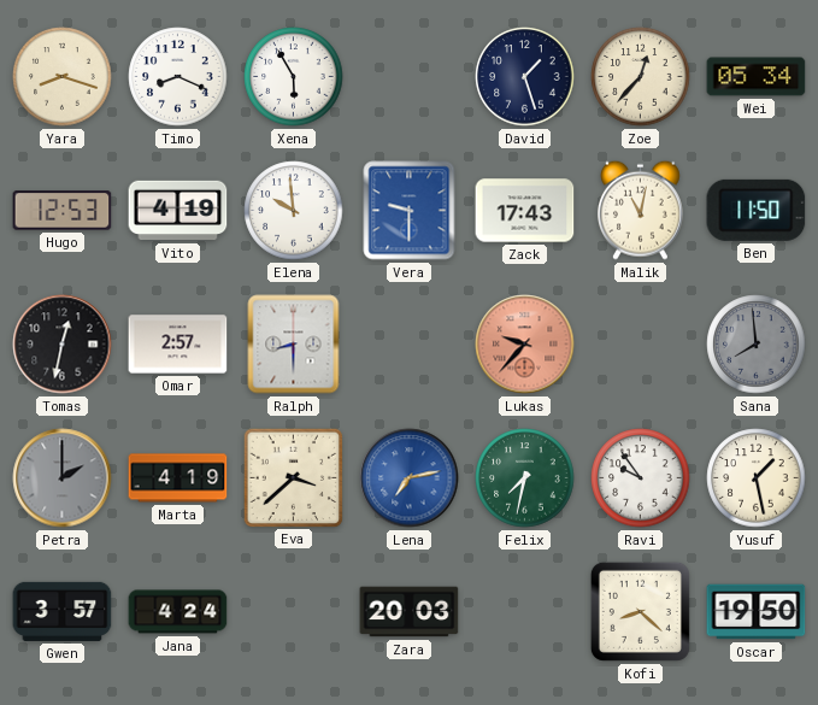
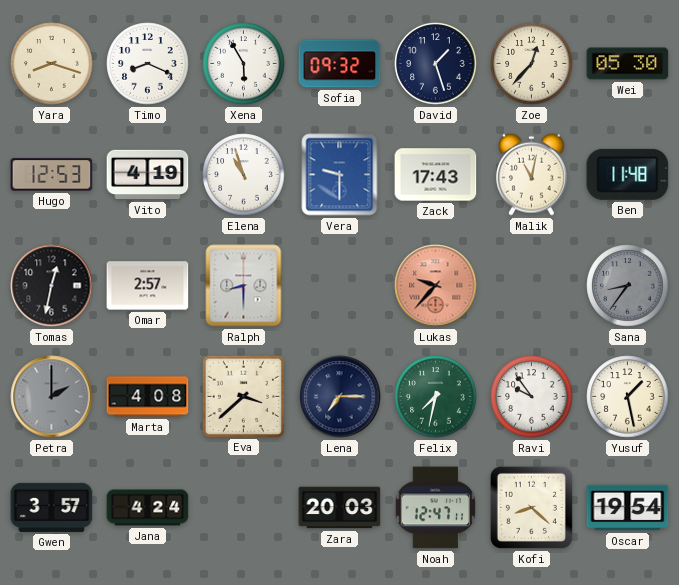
Sofia: none -> 09:32 (340, 64)
Wei: 05:34 -> 05:30 (628, 64)
Elena: 9:59 -> 10:57 (244, 175)
Ben: 11:50 -> 11:48 (628, 174)
Sana: 7:59 -> 8:36 (628, 286)
Marta: 4:19 -> 4:08 (148, 397)
Lena: 7:13 -> 7:15 (340, 397)
Lena dial: blue -> navy (340, 397)
Noah: none -> 12:47 (436, 508)
Oscar: 19:50 -> 19:54 (628, 508)
